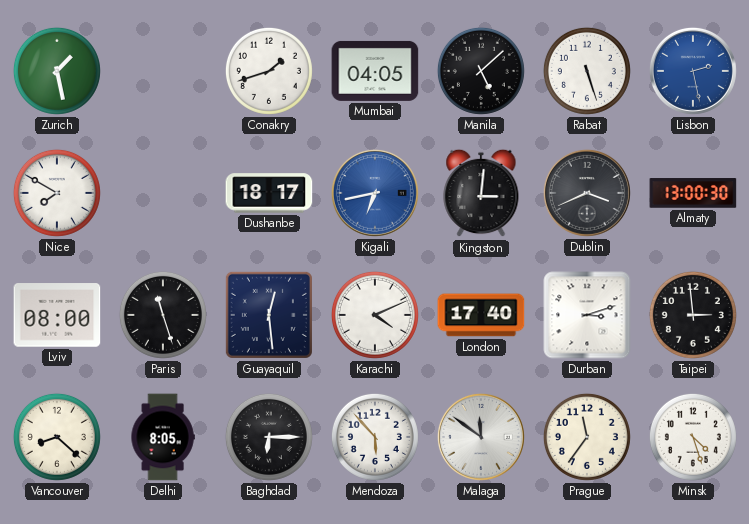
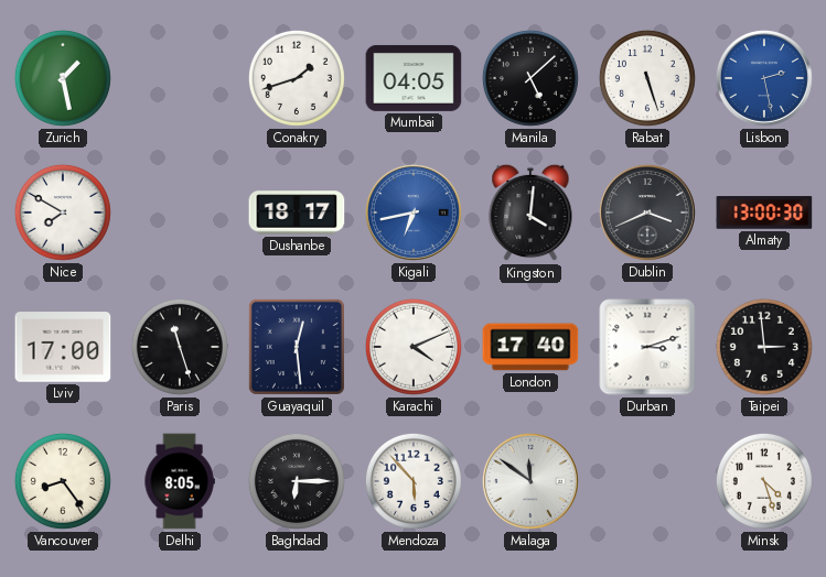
Kingston: 3:01 -> 4:01 (530, 213)
Lviv: 08:00 -> 17:00 (63, 347)
Vancouver: 8:22 -> 8:24 (63, 481)
Prague: 11:36 -> none (587, 437)
